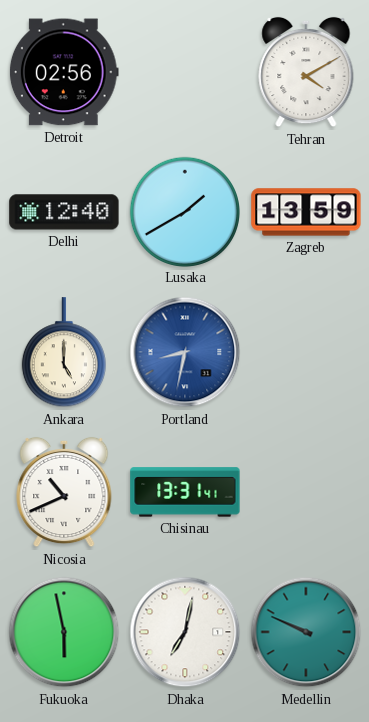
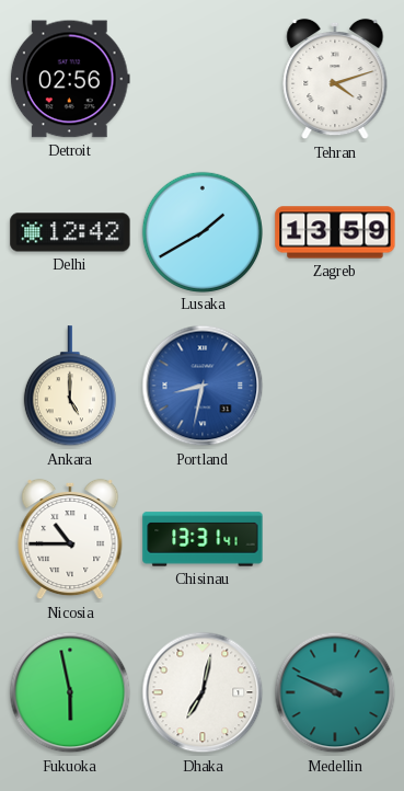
Tehran: 4:10 -> 4:12 (335, 79)
Delhi: 12:40 -> 12:42 (70, 232)
Nicosia: 10:41 -> 10:45 (70, 539)
